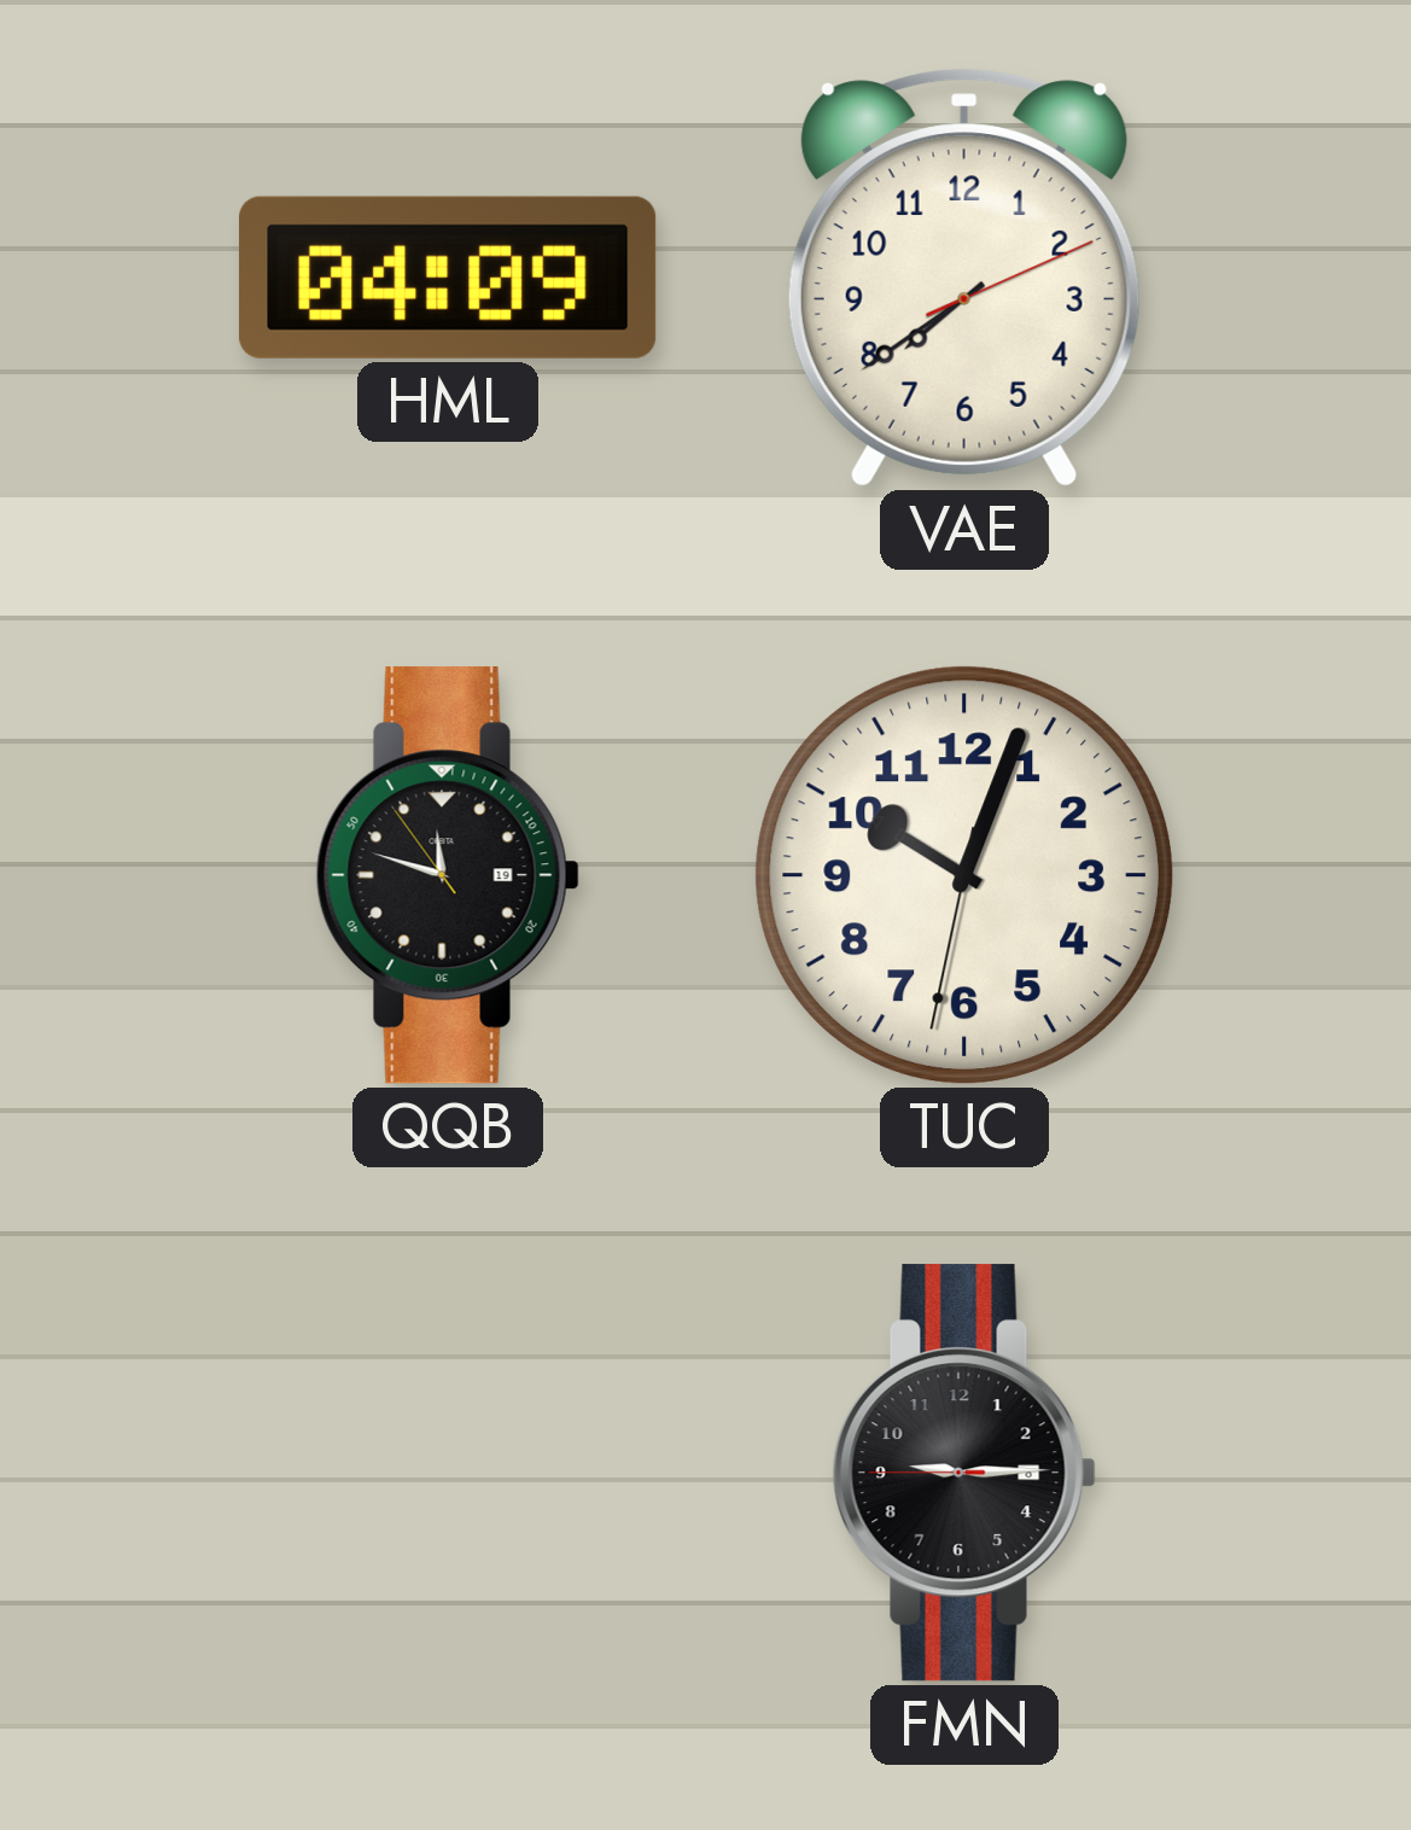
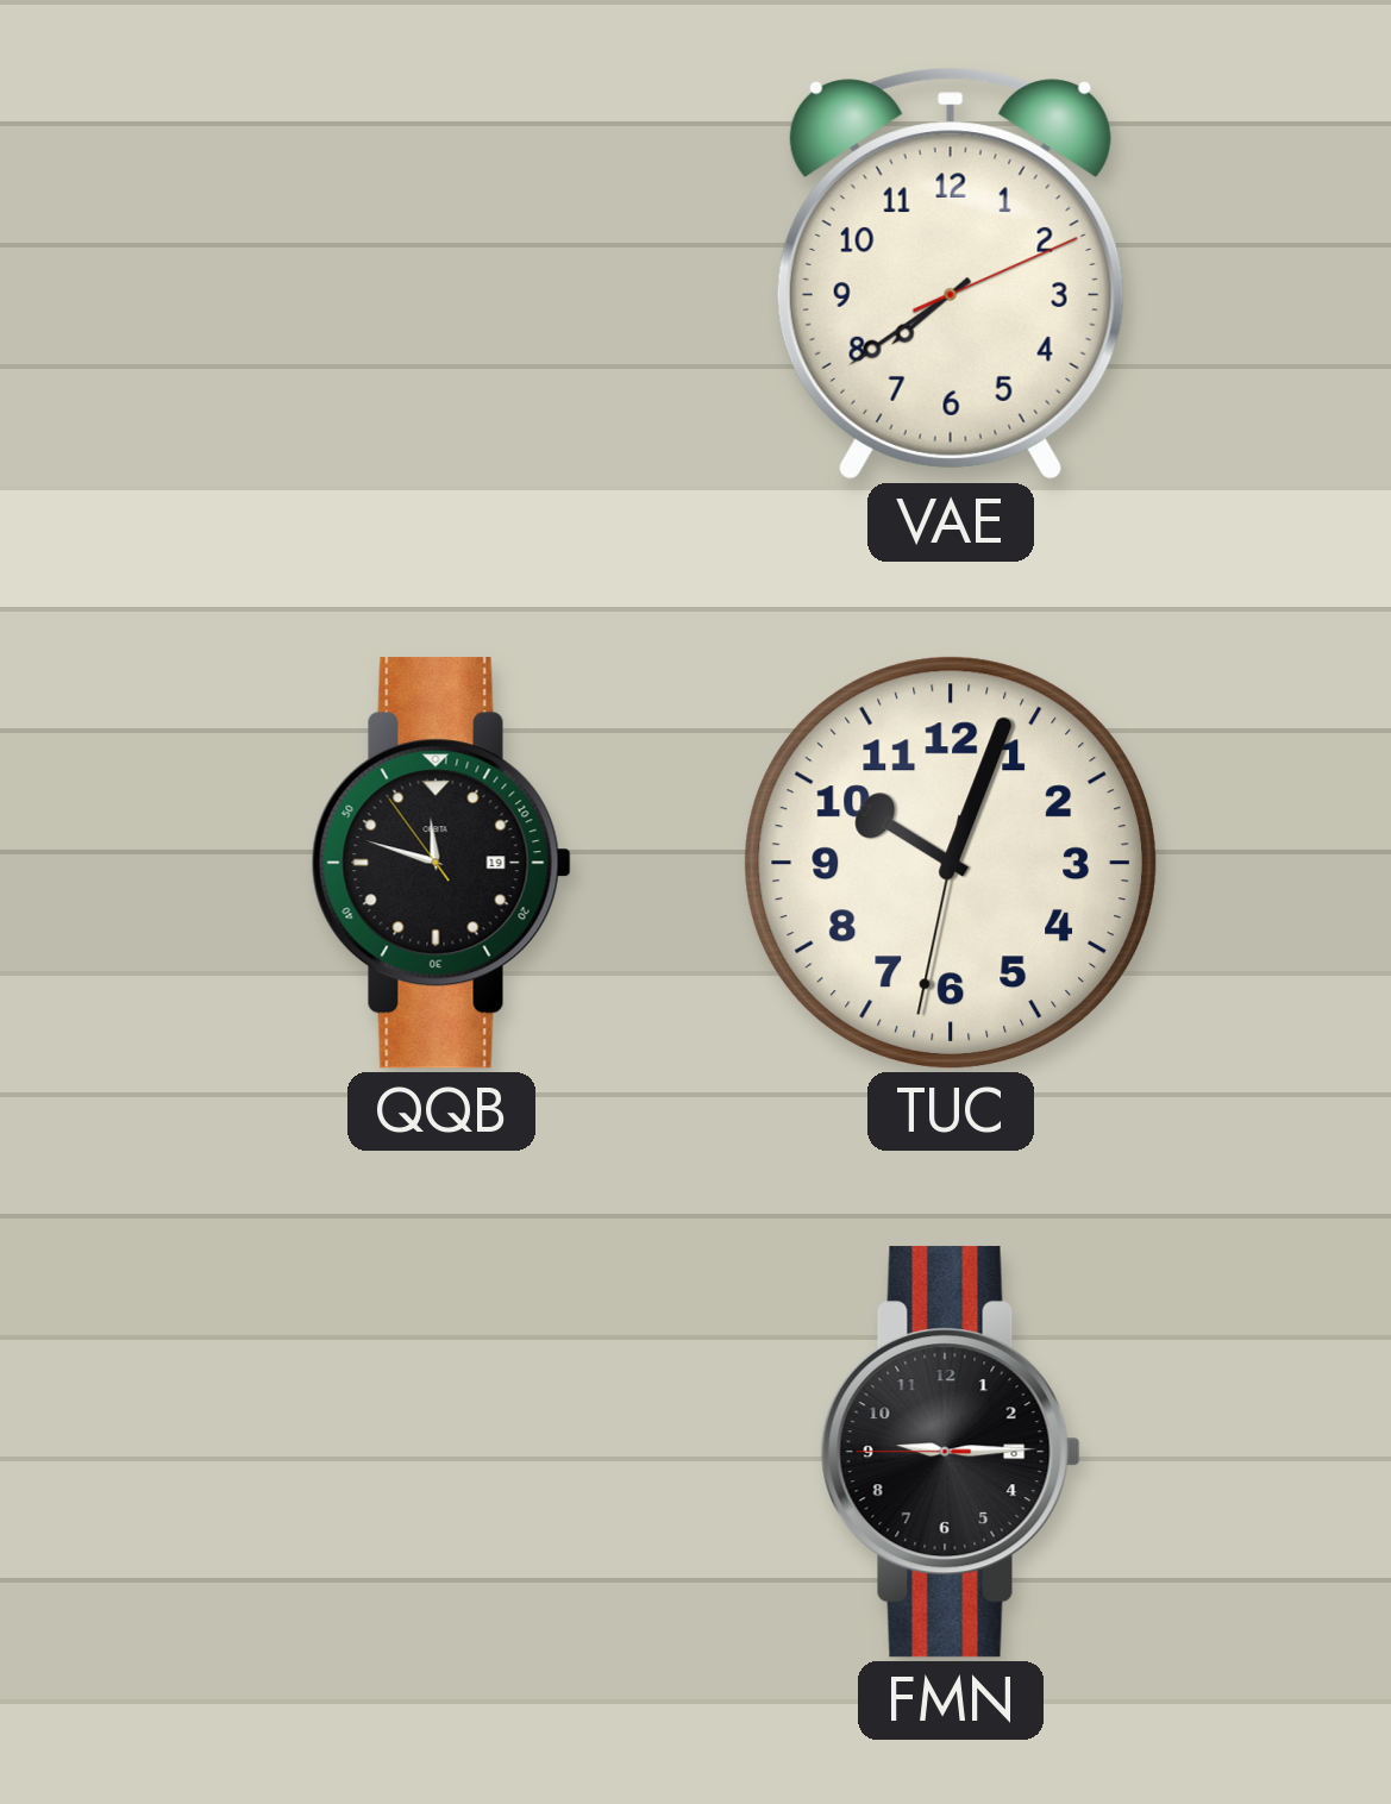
HML: 04:09 -> none (448, 278)
